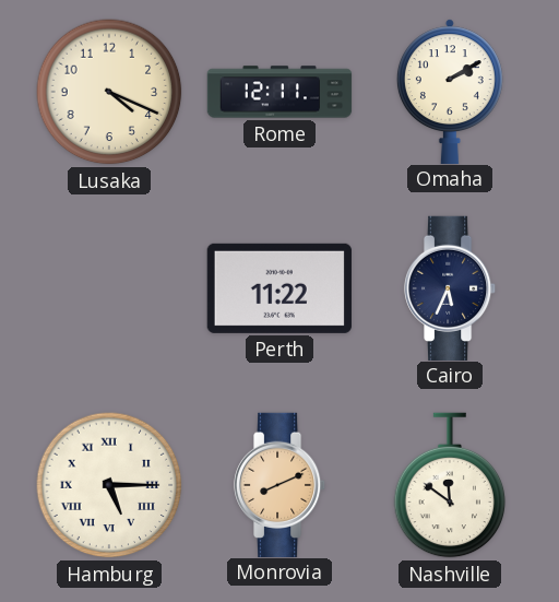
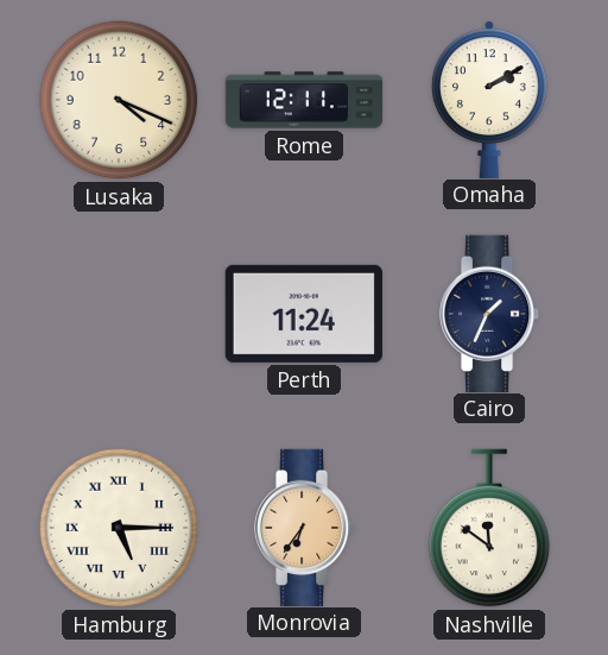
Perth: 11:22 -> 11:24 (304, 314)
Cairo: 5:34 -> 1:34 (489, 313)
Monrovia: 8:11 -> 6:36 (304, 527)
